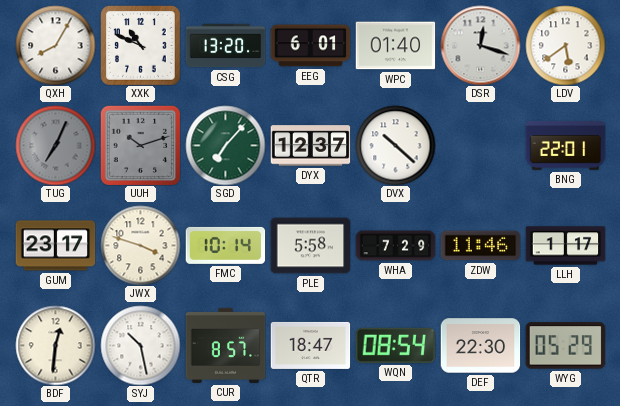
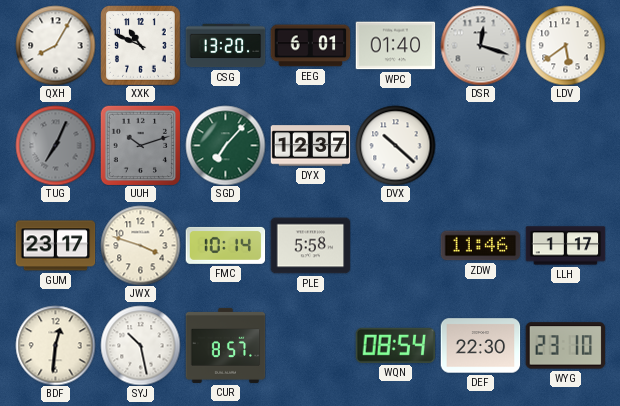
BNG: 22:01 -> none (565, 145)
WHA: 7:29 -> none (395, 246)
QTR: 18:47 -> none (310, 345)
WYG: 05:29 -> 23:10 (565, 346)
